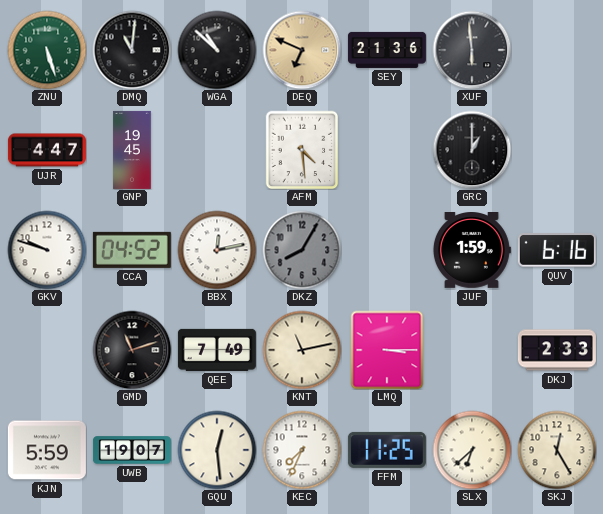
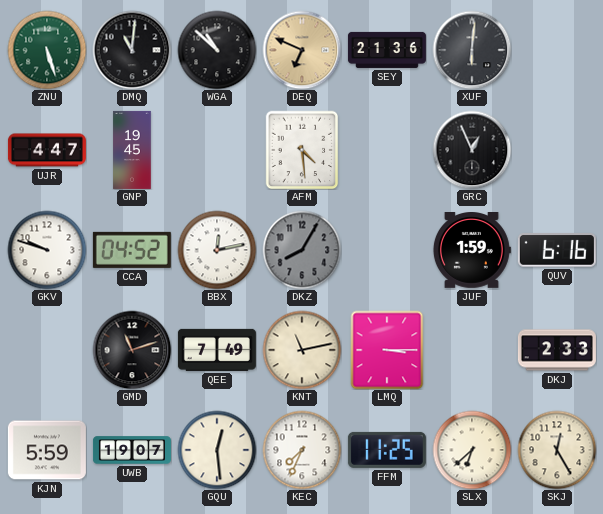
XUF: 5:59 -> 6:01 (472, 50)
GRC: 1:00 -> 12:56 (472, 150)
